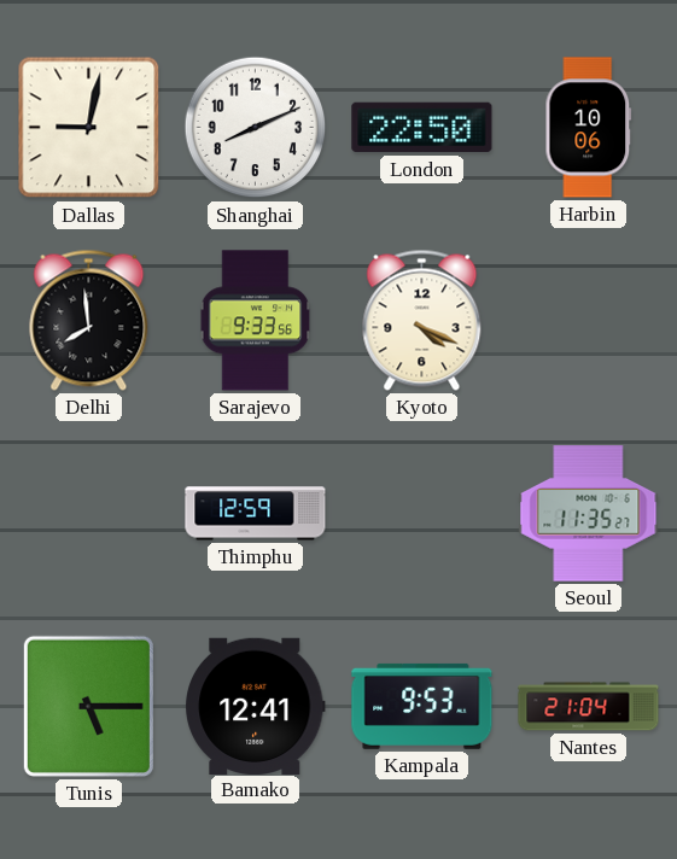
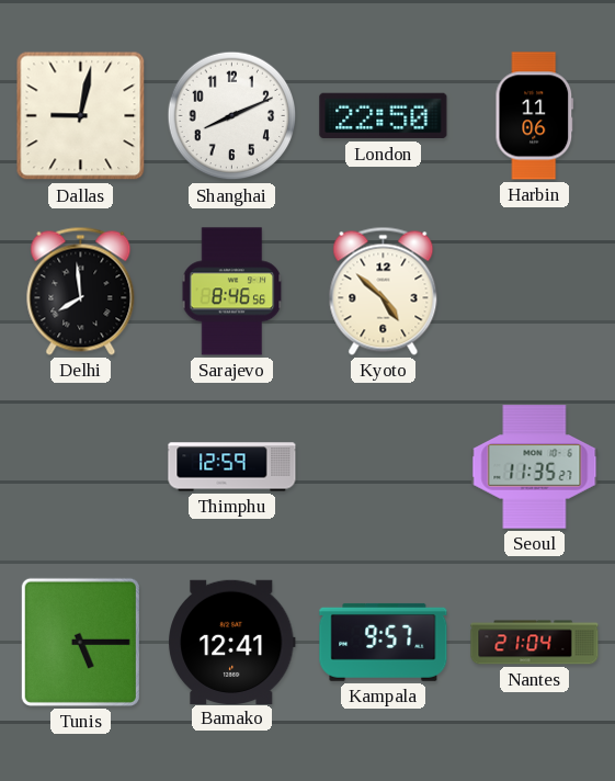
Harbin: 10:06 -> 11:06 (535, 116)
Sarajevo: 9:33 -> 8:46 (232, 292)
Kyoto: 4:19 -> 4:52 (384, 291)
Kampala: 9:53 -> 9:57 (384, 642)
